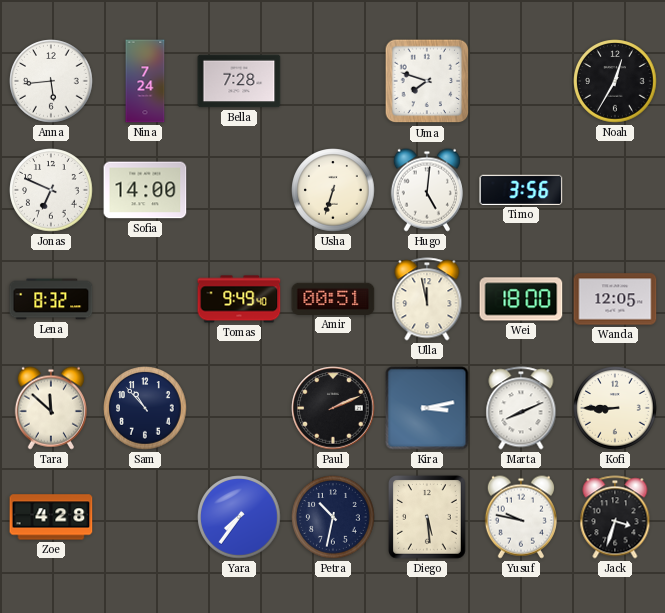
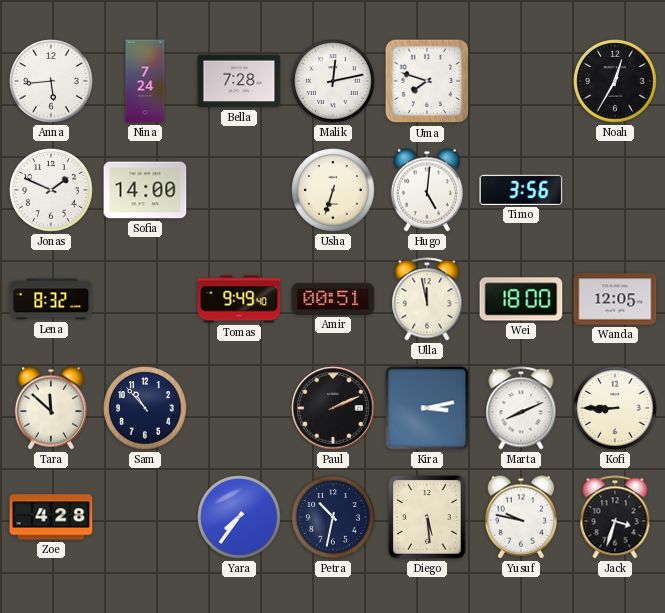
Malik: none -> 12:13 (333, 81)
Jonas: 6:49 -> 1:49 (51, 190)
